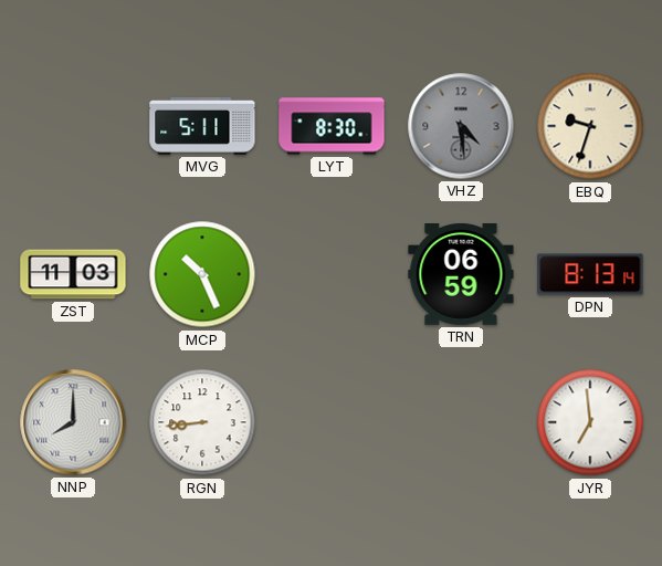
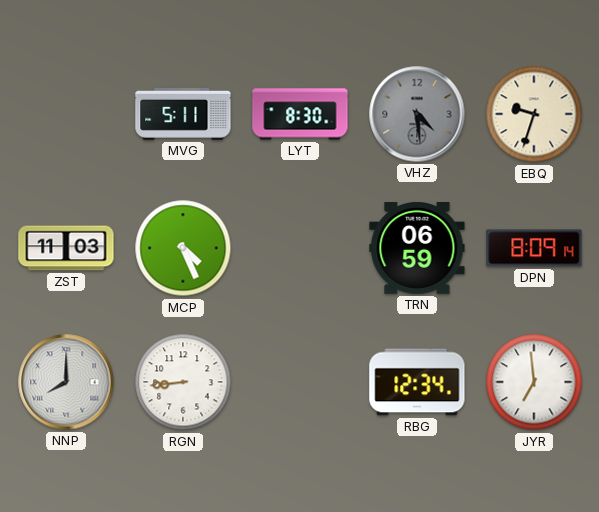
MCP: 10:26 -> 4:26 (183, 248)
DPN: 8:13 -> 8:09 (534, 248)
RBG: none -> 12:34 (417, 382)
